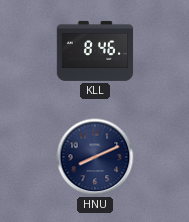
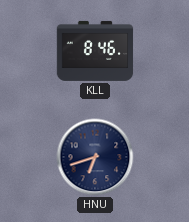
HNU: 8:11 -> 6:42 (95, 157)
